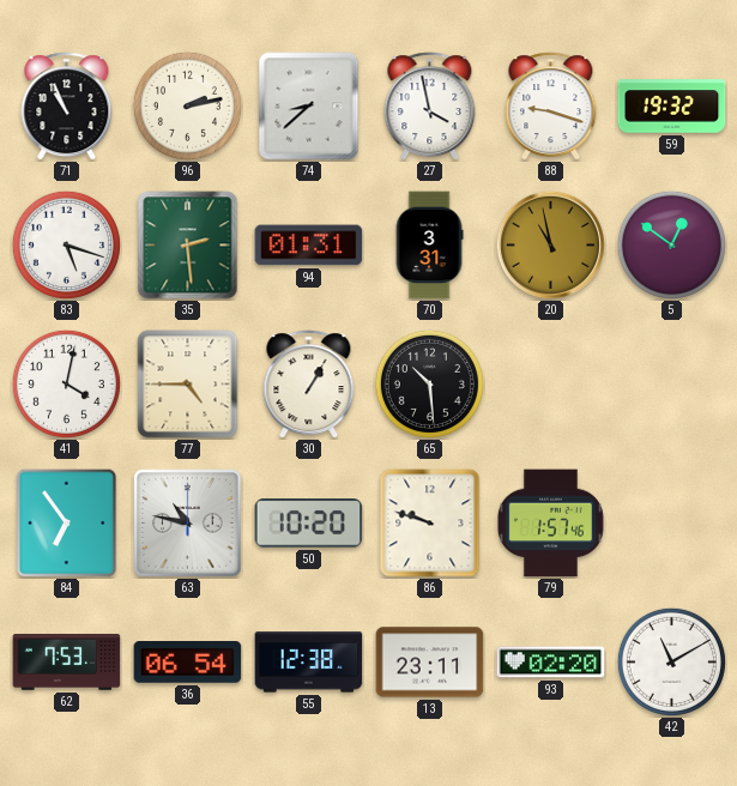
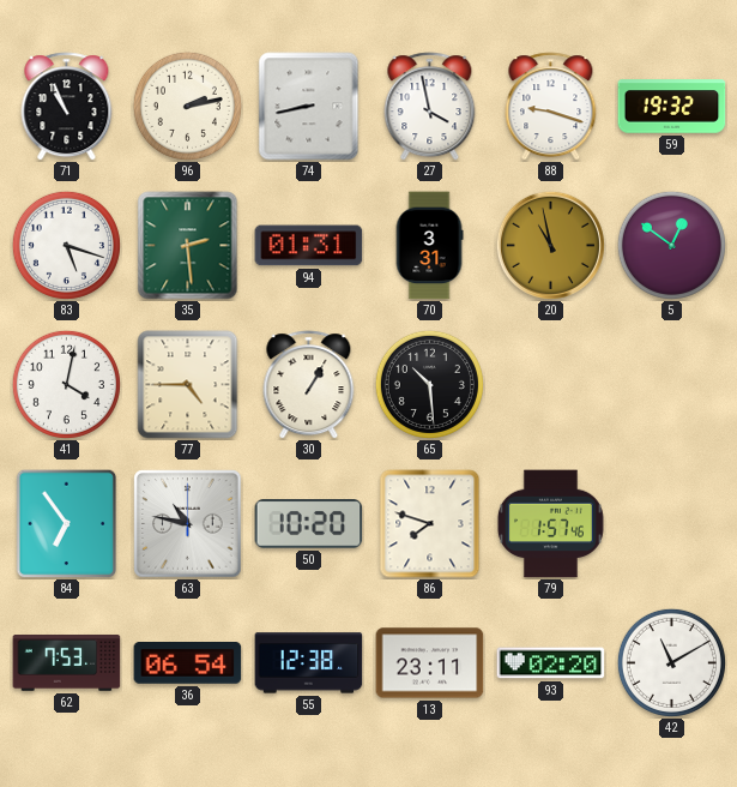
74: 8:38 -> 8:43 (309, 107)
86: 9:48 -> 7:48 (430, 524)
